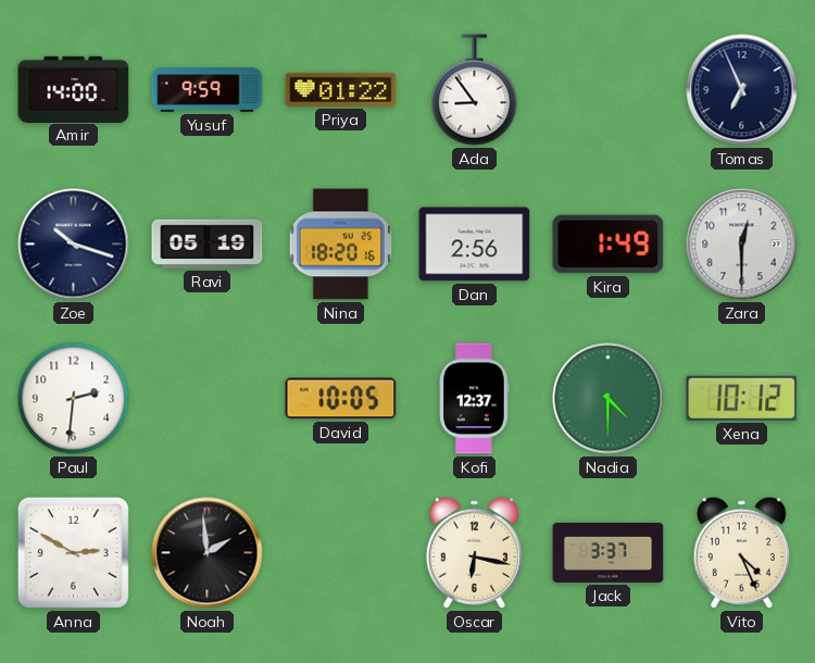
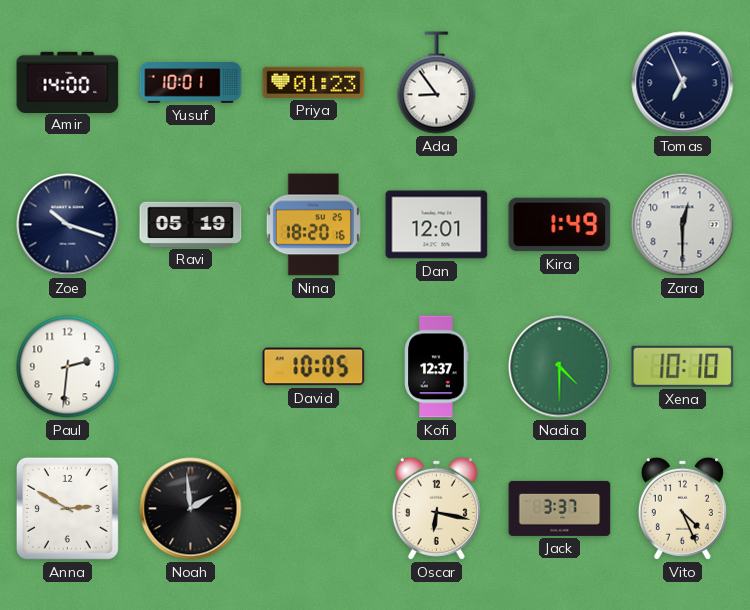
Yusuf: 9:59 -> 10:01 (191, 83)
Priya: 01:22 -> 01:23 (314, 82)
Dan: 2:56 -> 12:01 (437, 225)
Xena: 10:12 -> 10:10 (683, 366)
